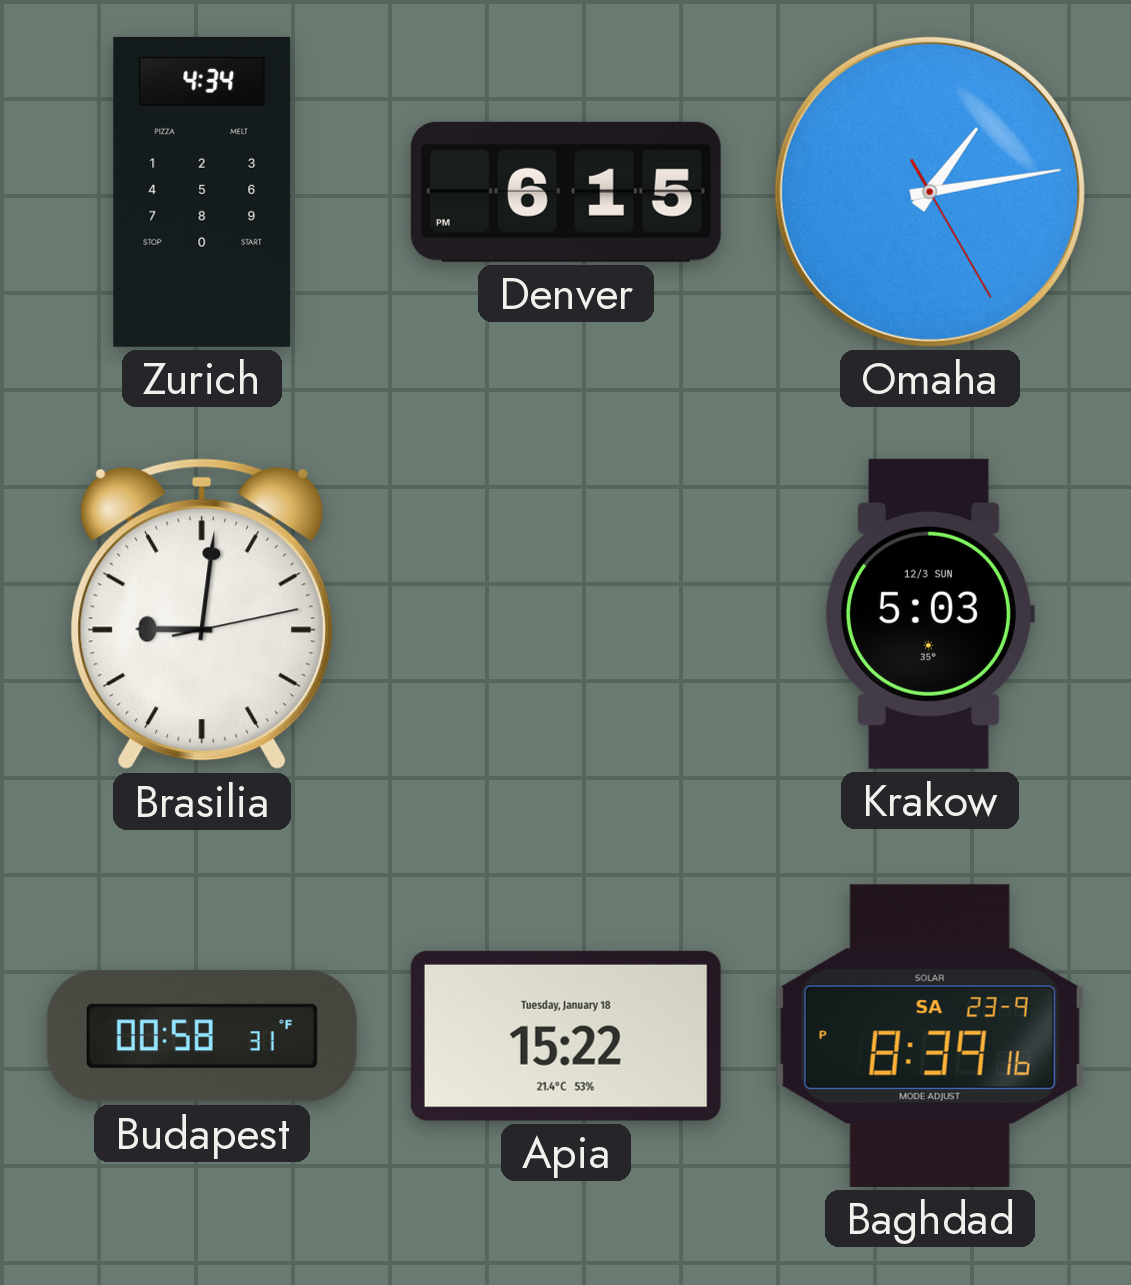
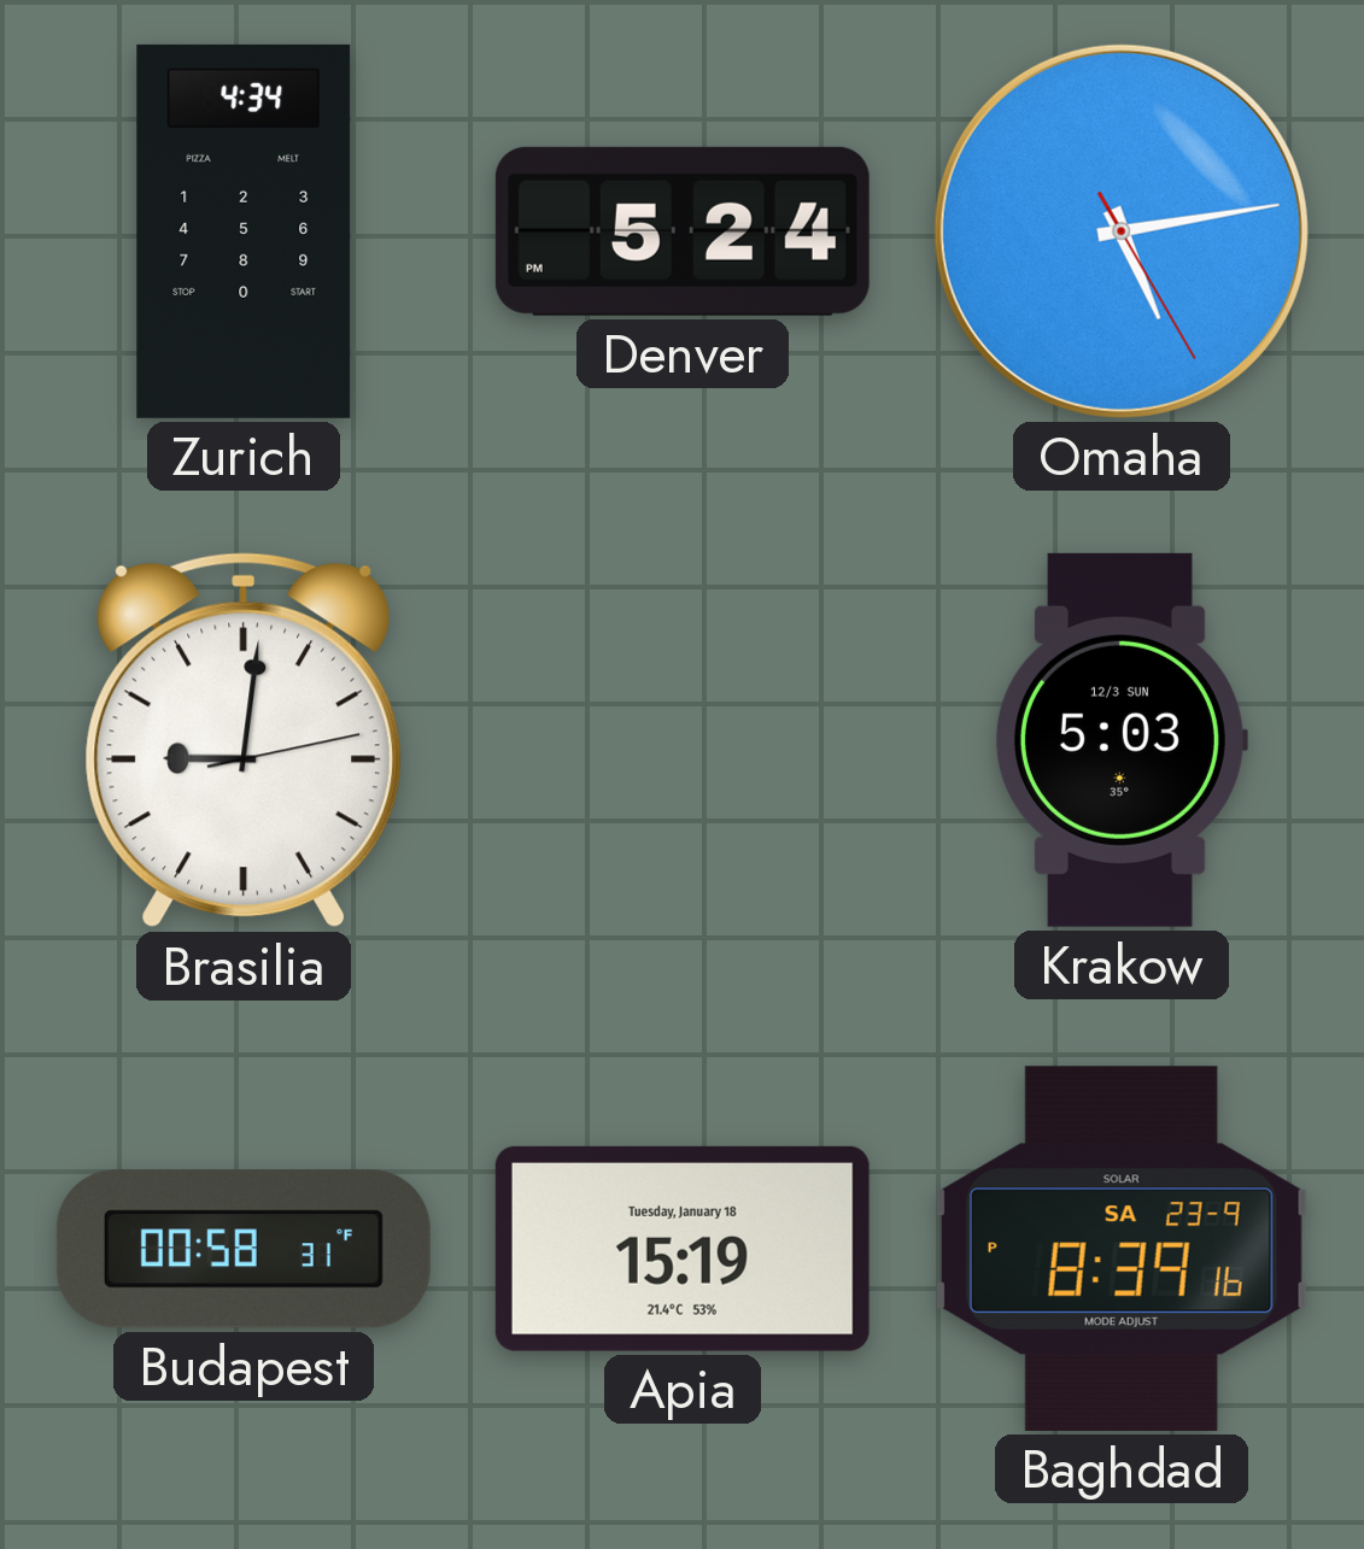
Denver: 6:15 -> 5:24 (683, 231)
Omaha: 1:13 -> 5:13 (1122, 231)
Apia: 15:22 -> 15:19 (683, 1249)
